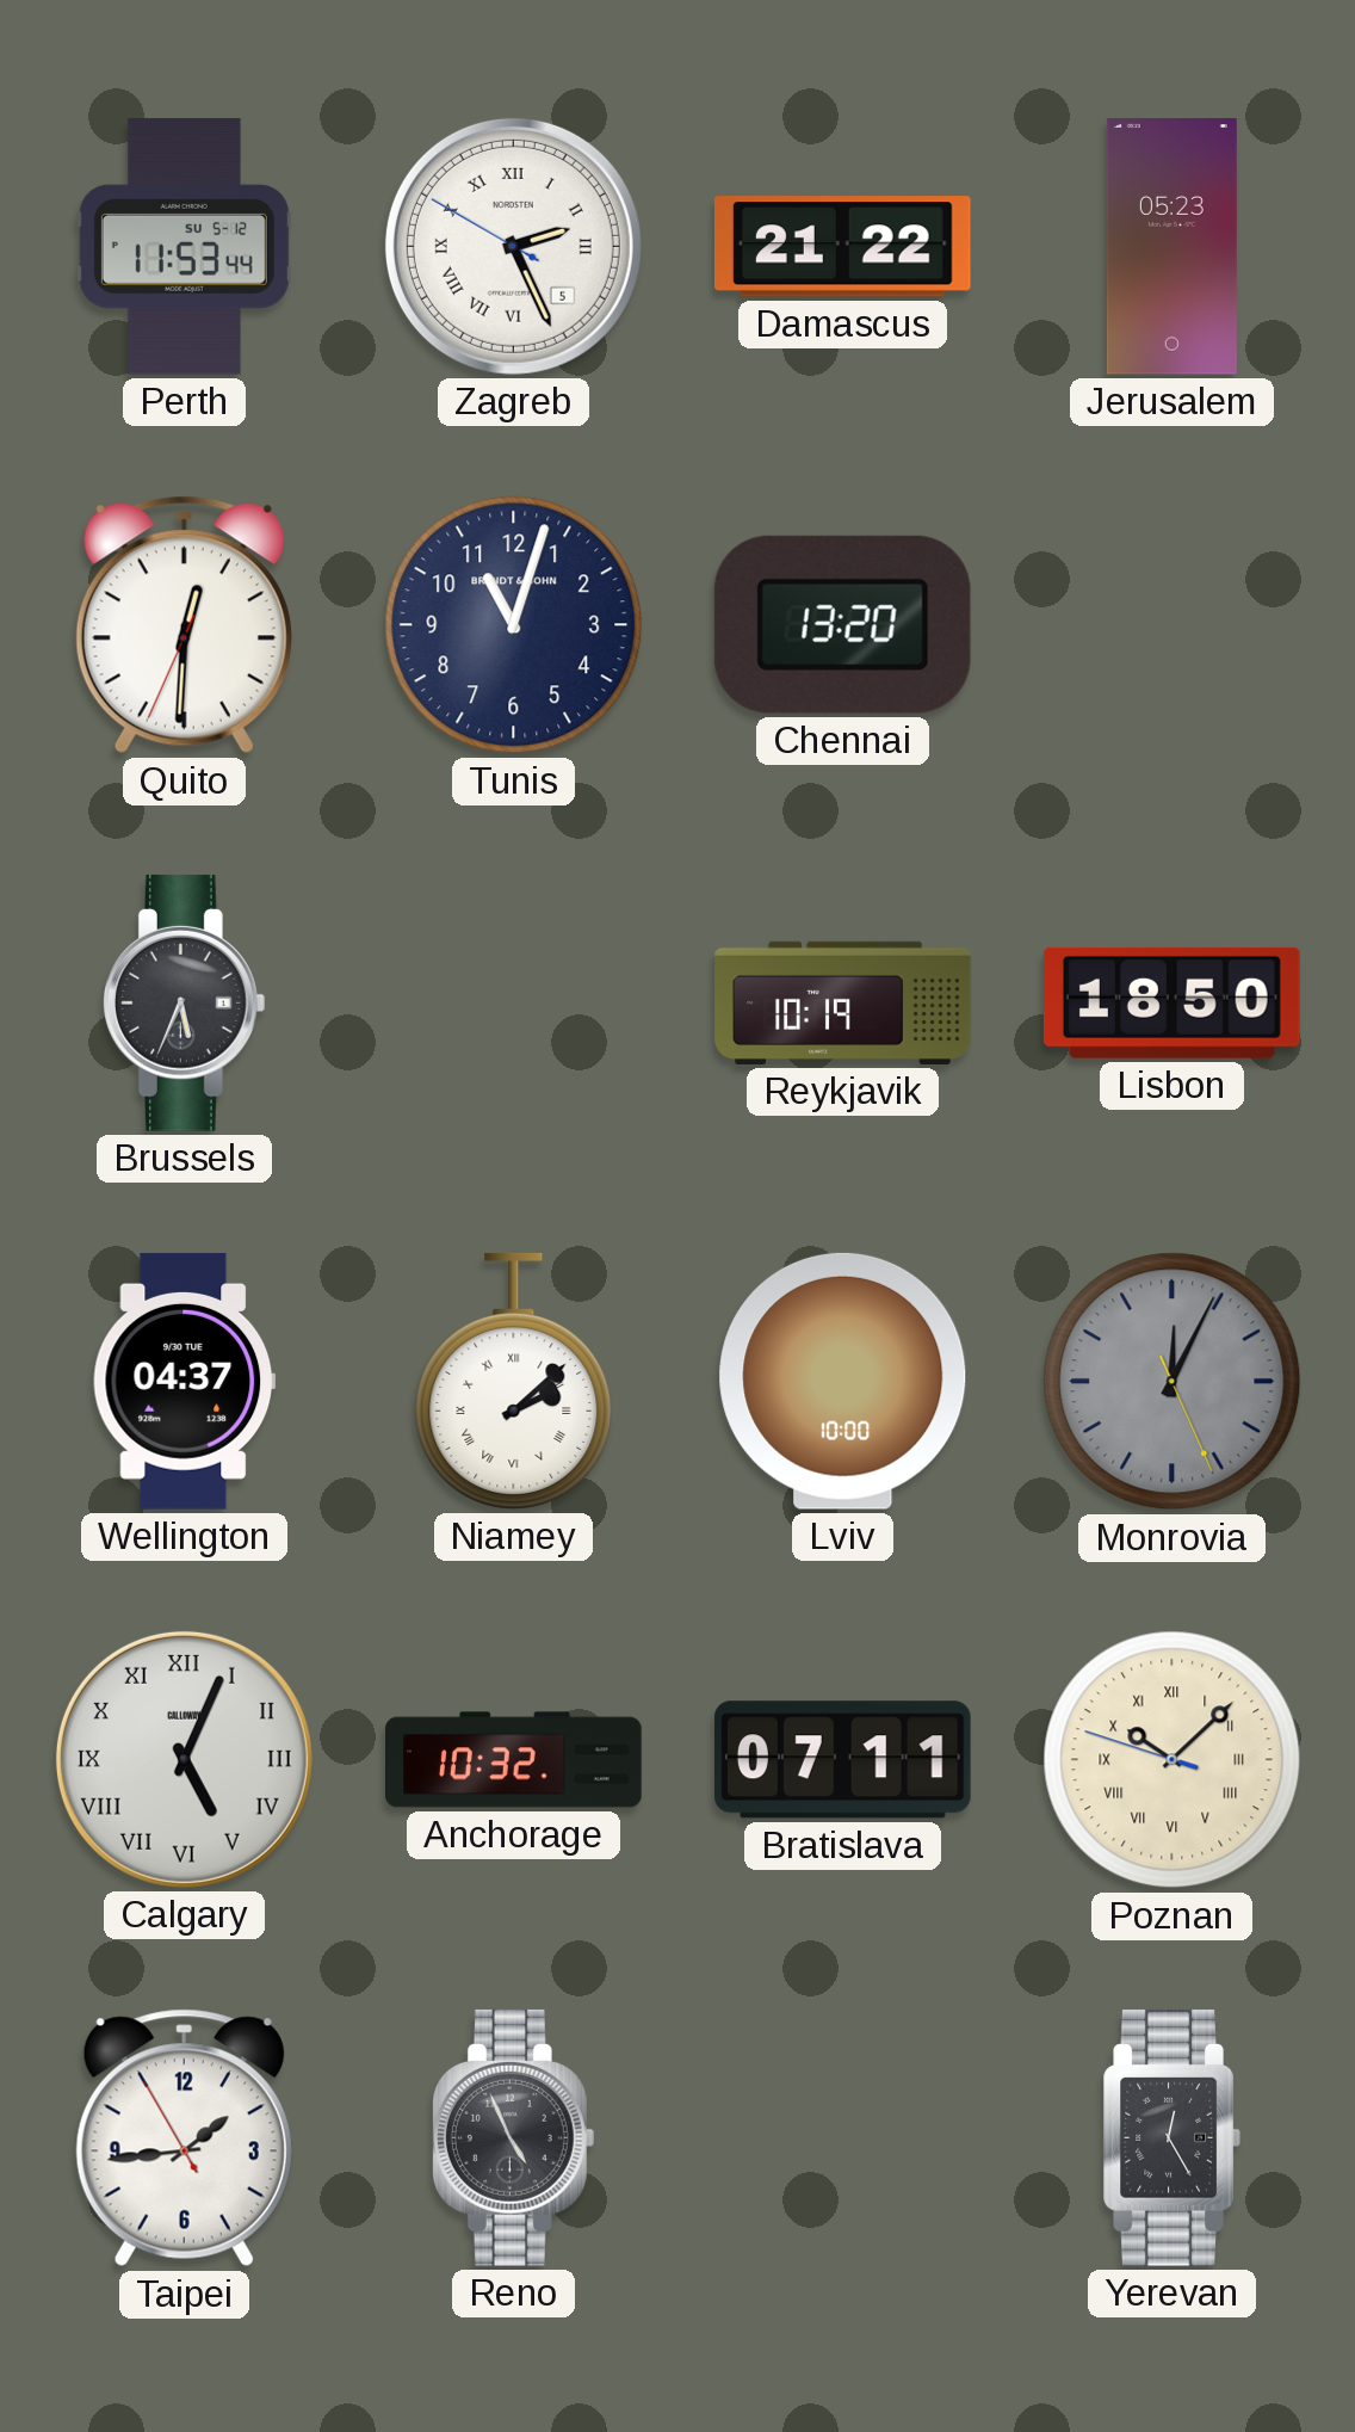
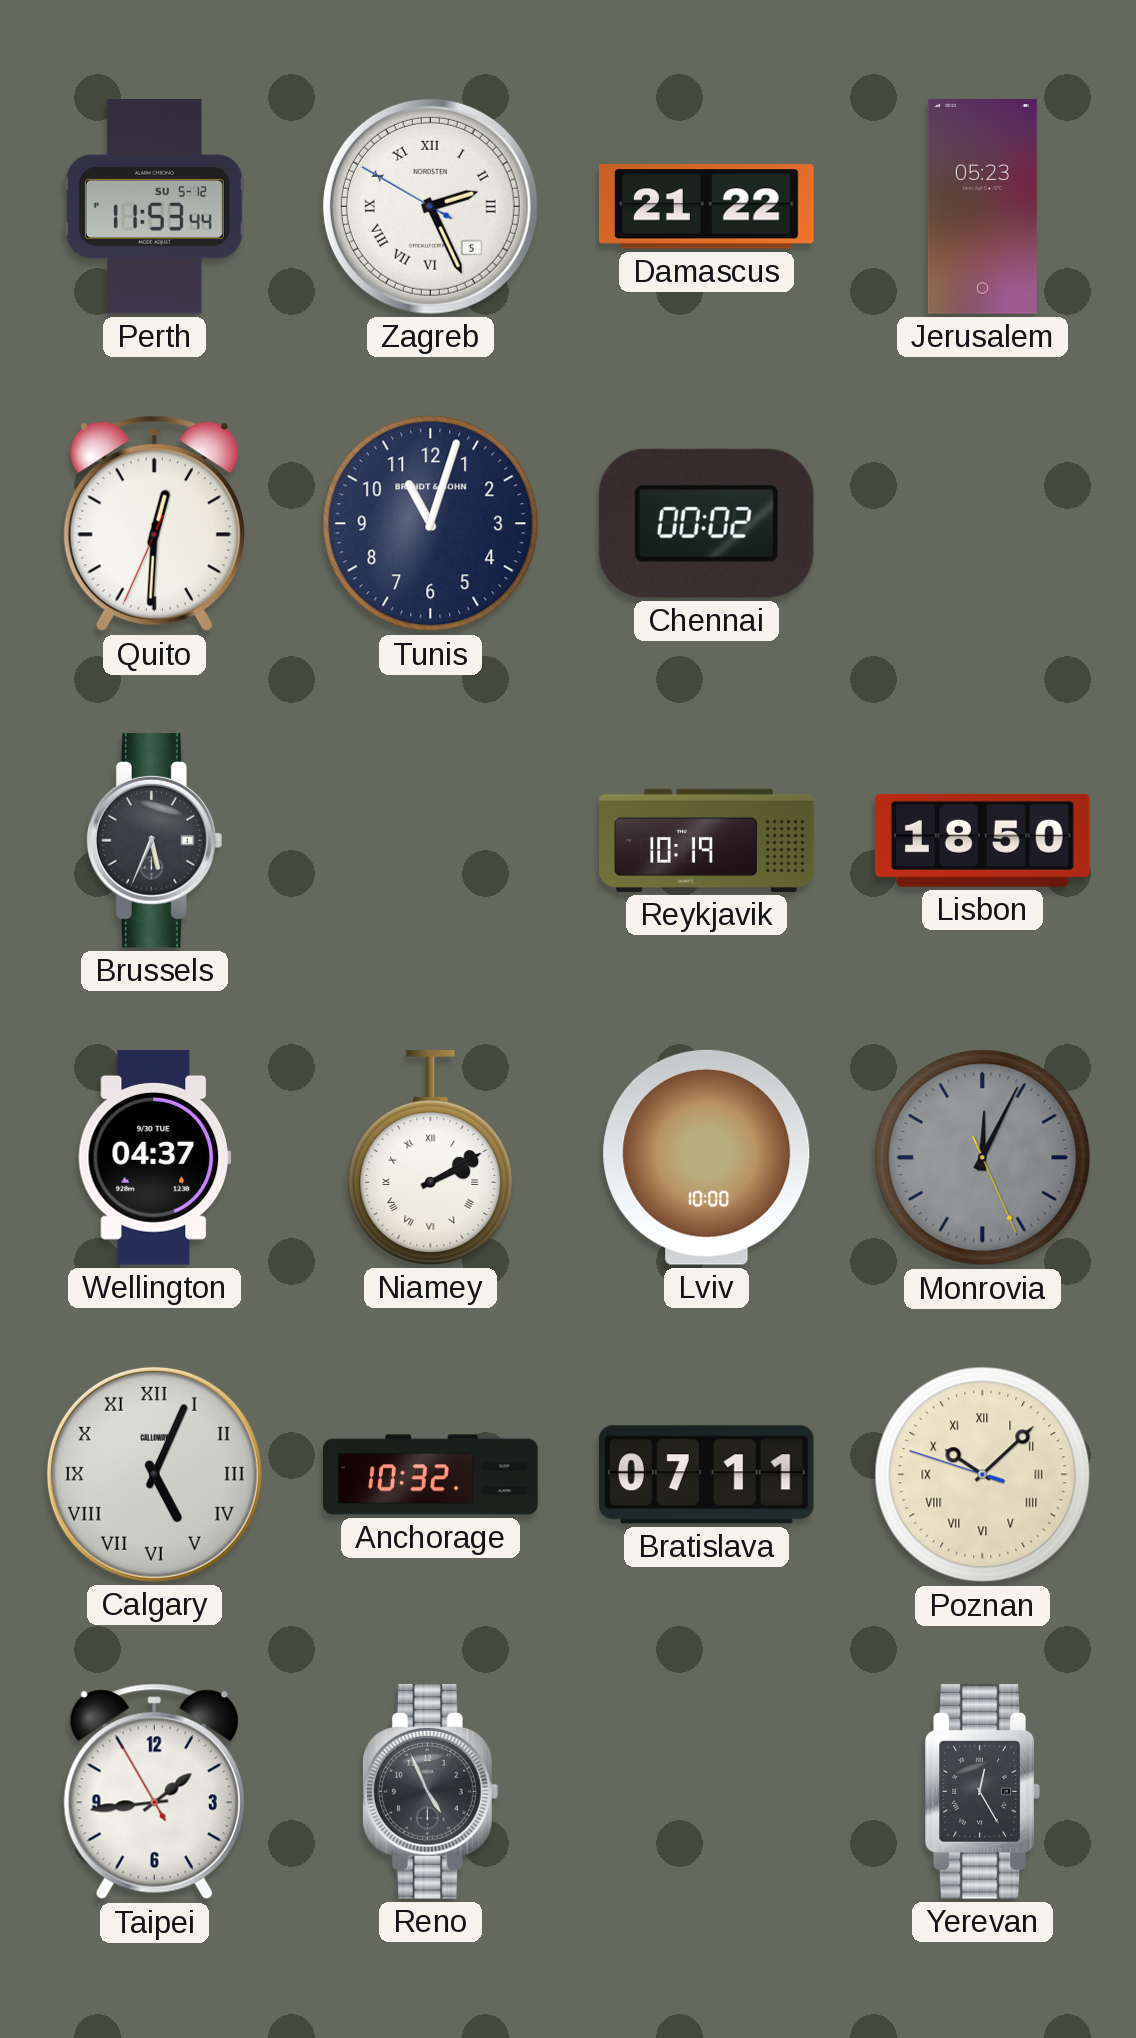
Chennai: 13:20 -> 00:02 (706, 523)
Niamey: 2:08 -> 2:10 (431, 1157)
